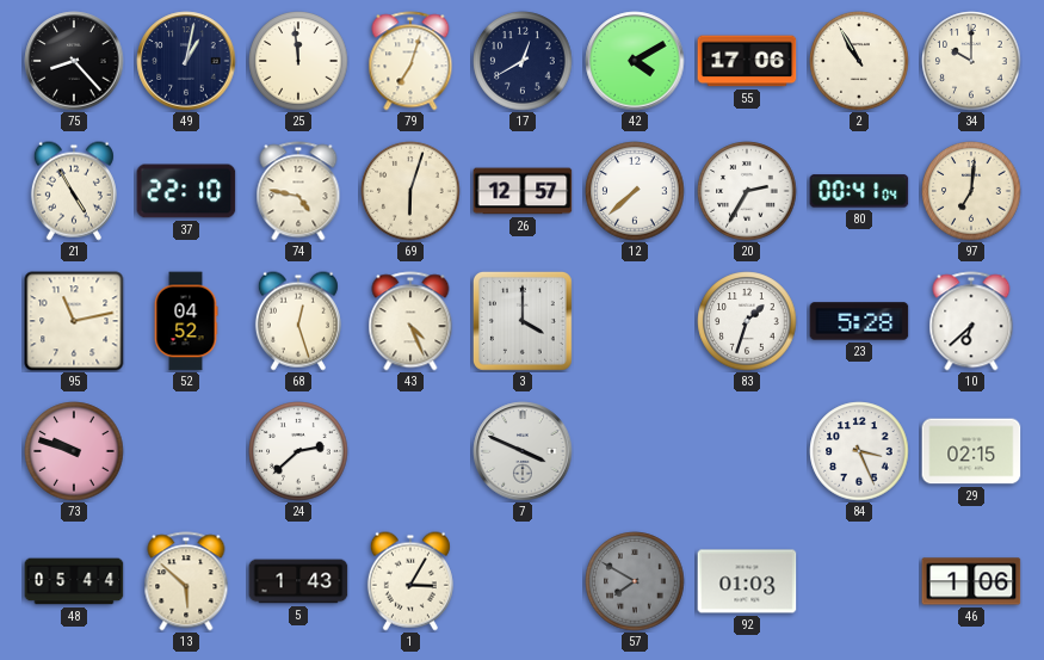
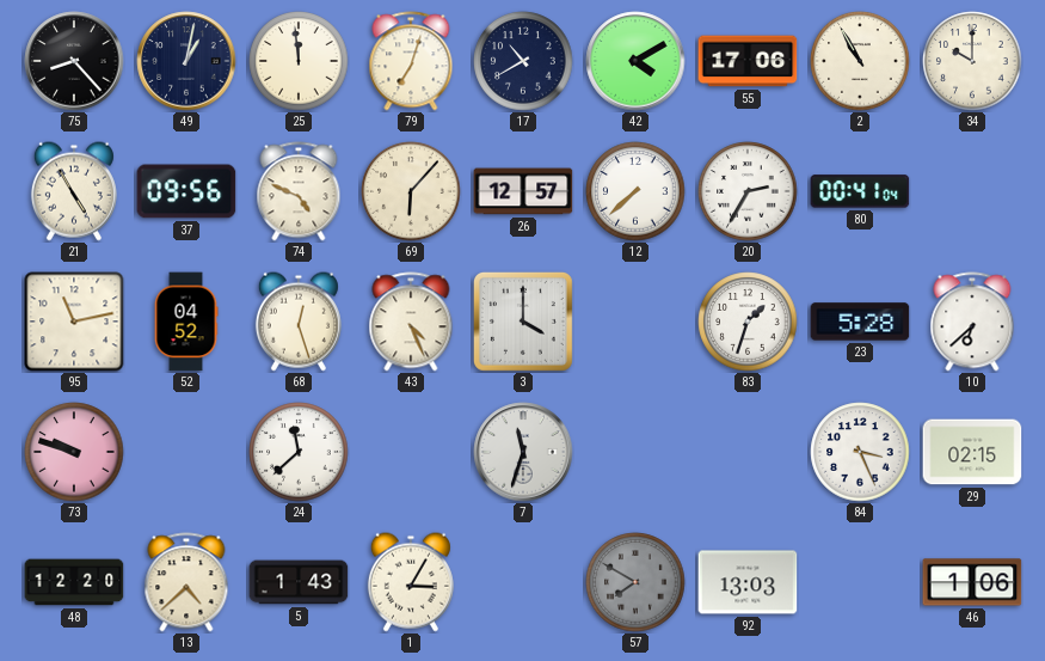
17: 12:40 -> 10:40 (523, 61)
37: 22:10 -> 09:56 (186, 191)
74: 4:47 -> 4:49 (299, 191)
69: 6:03 -> 6:07 (411, 191)
97: 7:01 -> none (971, 191)
24: 2:38 -> 11:38 (299, 452)
7: 3:49 -> 11:33 (523, 452)
48: 05:44 -> 12:20 (74, 582)
13: 5:52 -> 4:38 (186, 582)
92: 01:03 -> 13:03 (748, 582)
